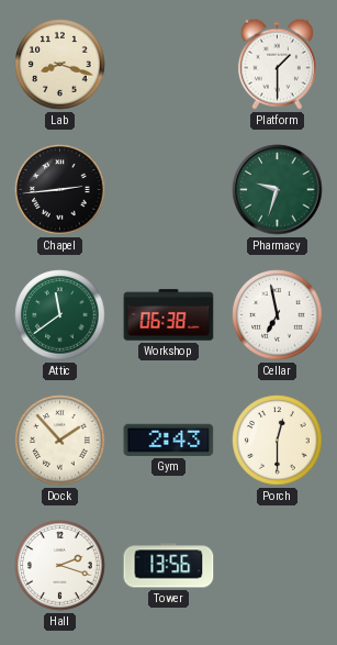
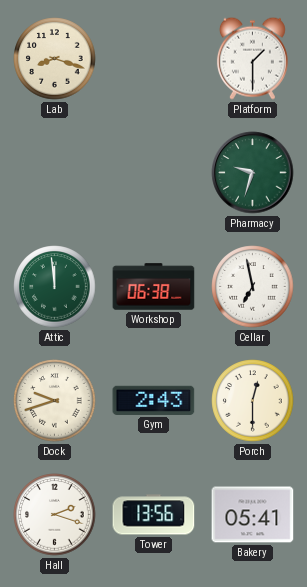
Chapel: 2:44 -> none (60, 190)
Attic: 11:39 -> 11:59 (55, 287)
Dock: 1:53 -> 9:42 (55, 401)
Bakery: none -> 05:41 (253, 515)
